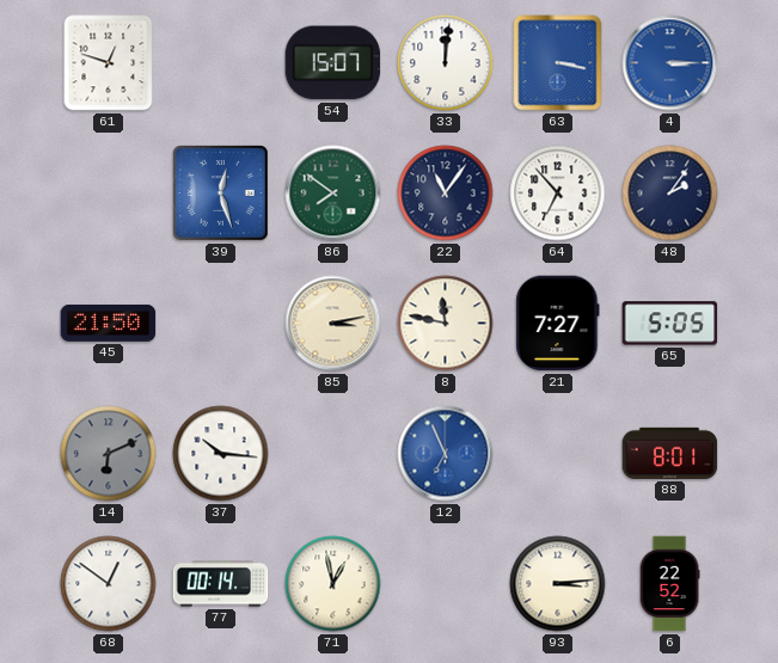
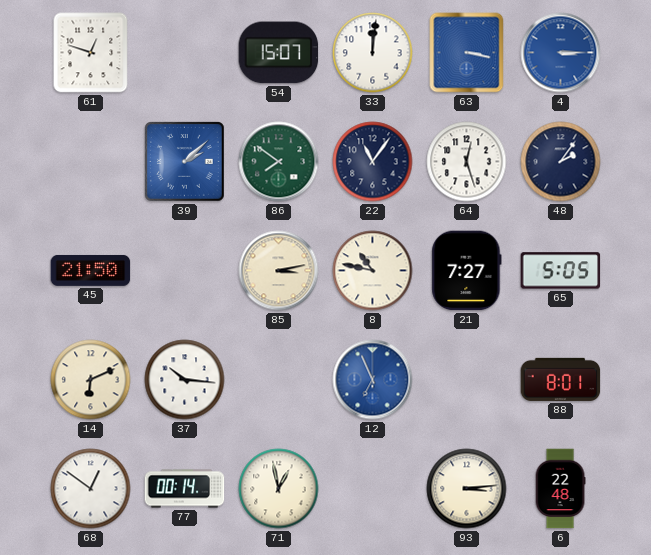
39: 12:27 -> 2:08 (185, 162)
64: 6:53 -> 12:27 (467, 162)
8: 11:47 -> 10:47 (373, 271)
14 dial: grey -> cream (91, 380)
6: 22:52 -> 22:48 (560, 489)
